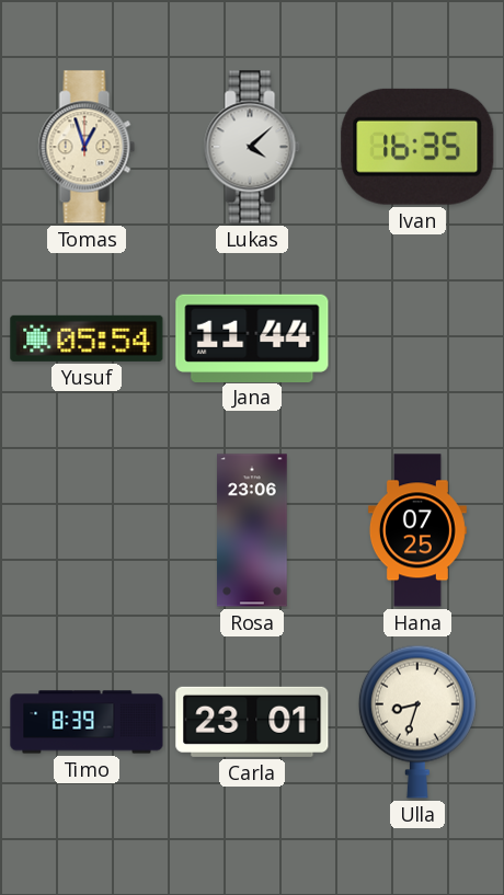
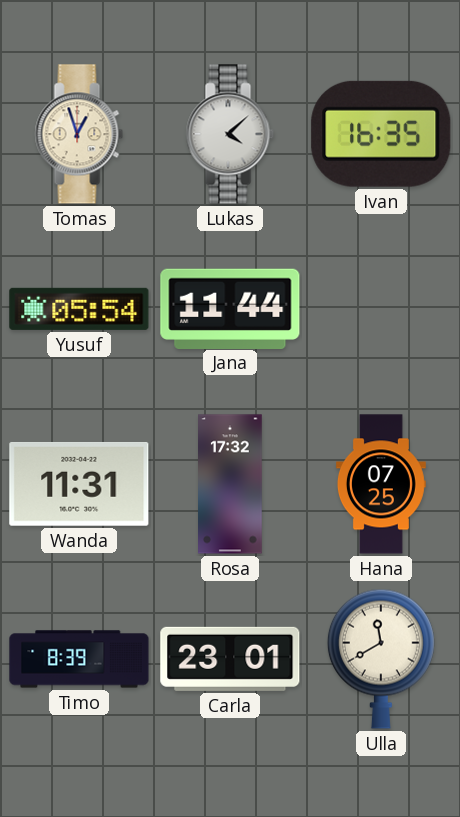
Wanda: none -> 11:31 (79, 484)
Rosa: 23:06 -> 17:32 (230, 484)
Ulla: 8:33 -> 11:40 (381, 659)
